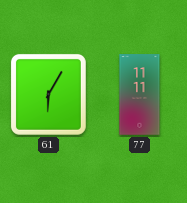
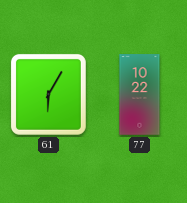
77: 11:11 -> 10:22 (140, 95)
